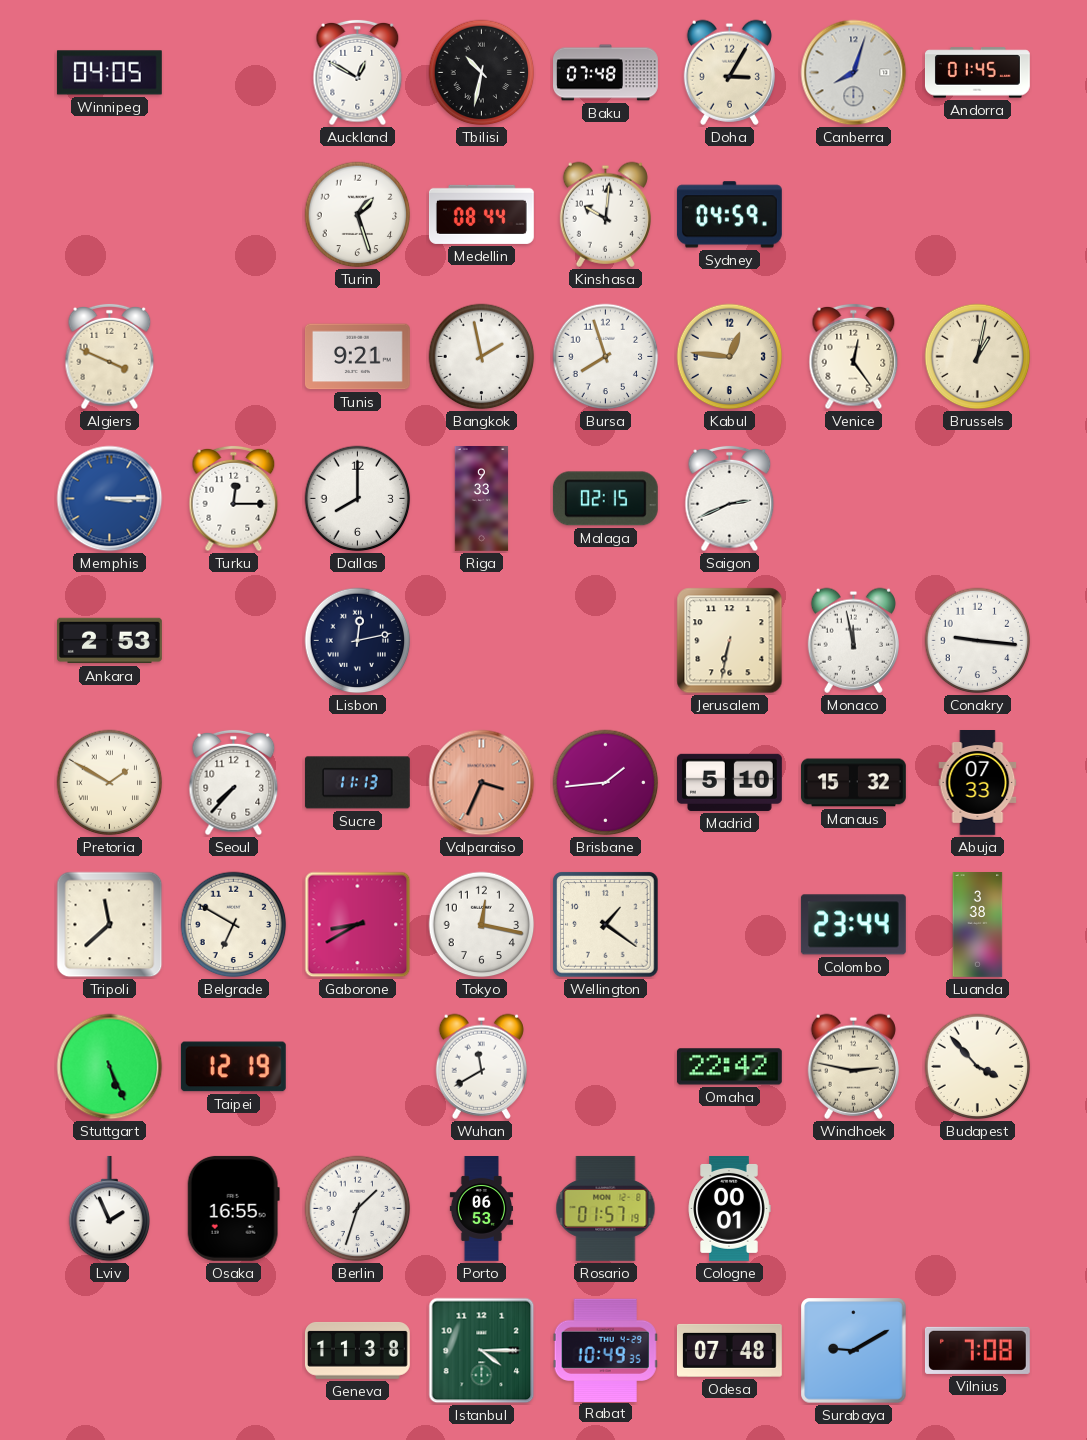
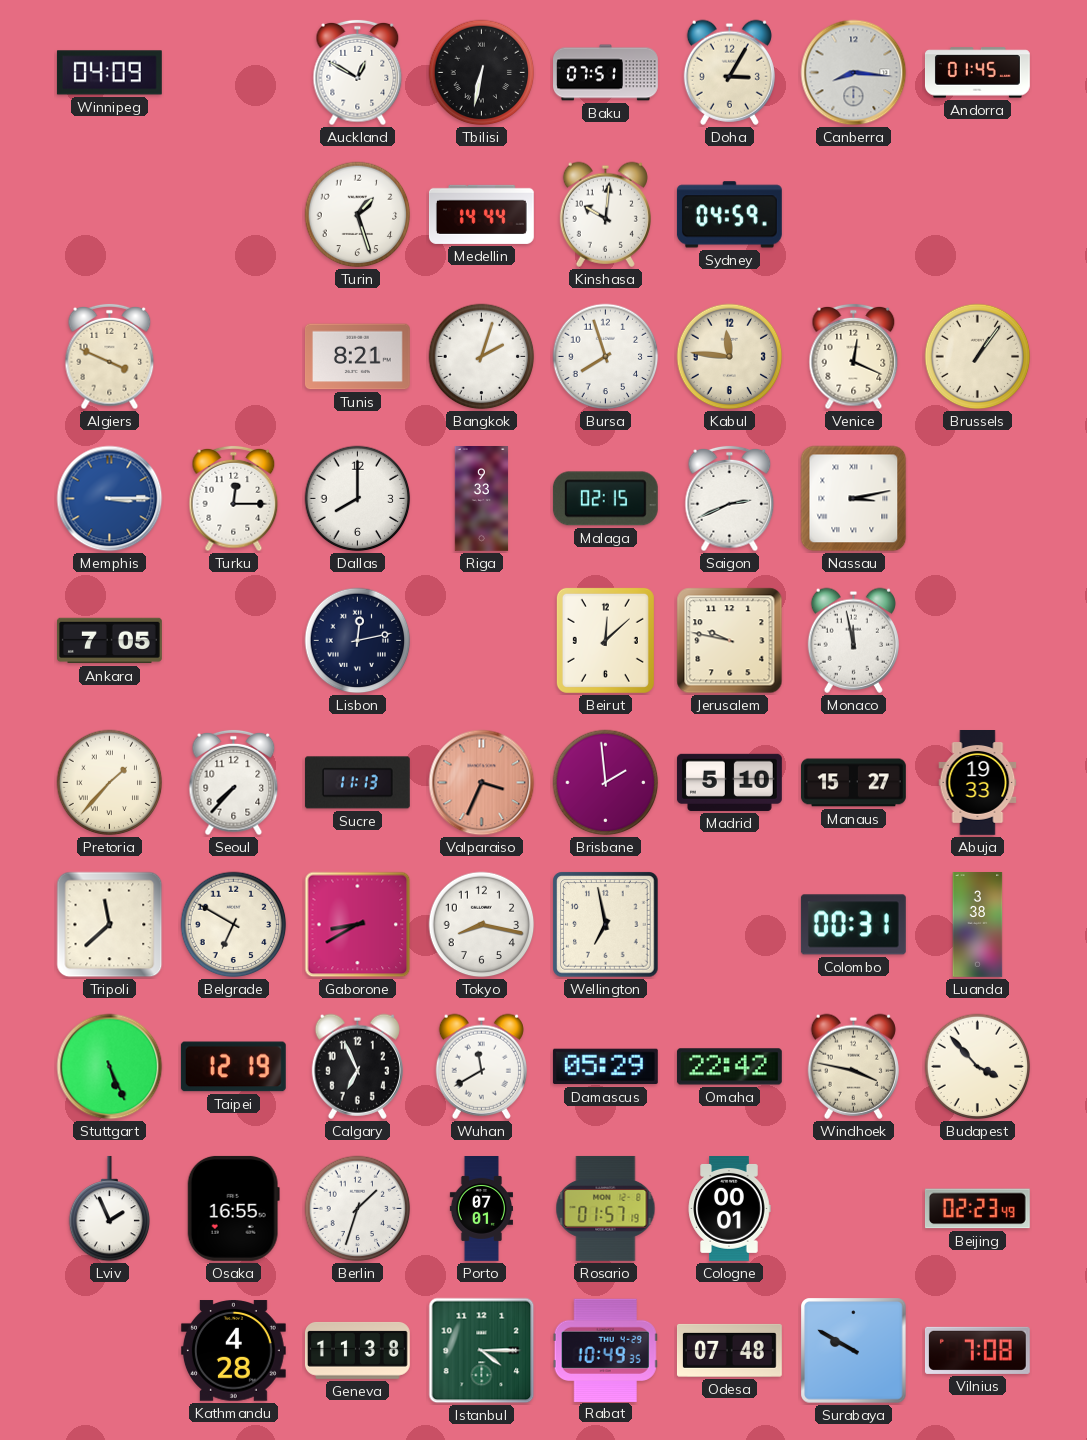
Winnipeg: 04:05 -> 04:09 (109, 73)
Tbilisi: 10:32 -> 6:32 (482, 73)
Baku: 07:48 -> 07:51 (606, 73)
Canberra: 8:03 -> 8:16 (854, 73)
Medellin: 08:44 -> 14:44 (481, 214)
Tunis: 9:21 -> 8:21 (357, 357)
Bangkok: 1:58 -> 2:03 (482, 357)
Kabul: 12:46 -> 11:46 (730, 357)
Venice: 12:24 -> 12:19 (854, 357)
Brussels: 1:02 -> 1:06 (978, 357)
Nassau: none -> 3:13 (854, 499)
Ankara: 2:53 -> 7:05 (110, 641)
Beirut: none -> 12:08 (605, 640)
Jerusalem: 6:32 -> 9:47 (730, 641)
Conakry: 9:16 -> none (978, 641)
Pretoria: 1:50 -> 1:37 (110, 783)
Brisbane: 1:44 -> 1:59 (606, 783)
Manaus: 15:32 -> 15:27 (854, 783)
Abuja: 07:33 -> 19:33 (978, 783)
Tokyo: 12:17 -> 8:17 (482, 925)
Wellington: 1:21 -> 6:58 (606, 925)
Colombo: 23:44 -> 00:31 (853, 925)
Calgary: none -> 6:56 (357, 1066)
Damascus: none -> 05:29 (605, 1067)
Windhoek: 2:47 -> 3:47 (853, 1066)
Porto: 06:53 -> 07:01 (481, 1209)
Beijing: none -> 02:23 (977, 1209)
Kathmandu: none -> 4:28 (233, 1351)
Surabaya: 9:10 -> 9:50 (854, 1351)
